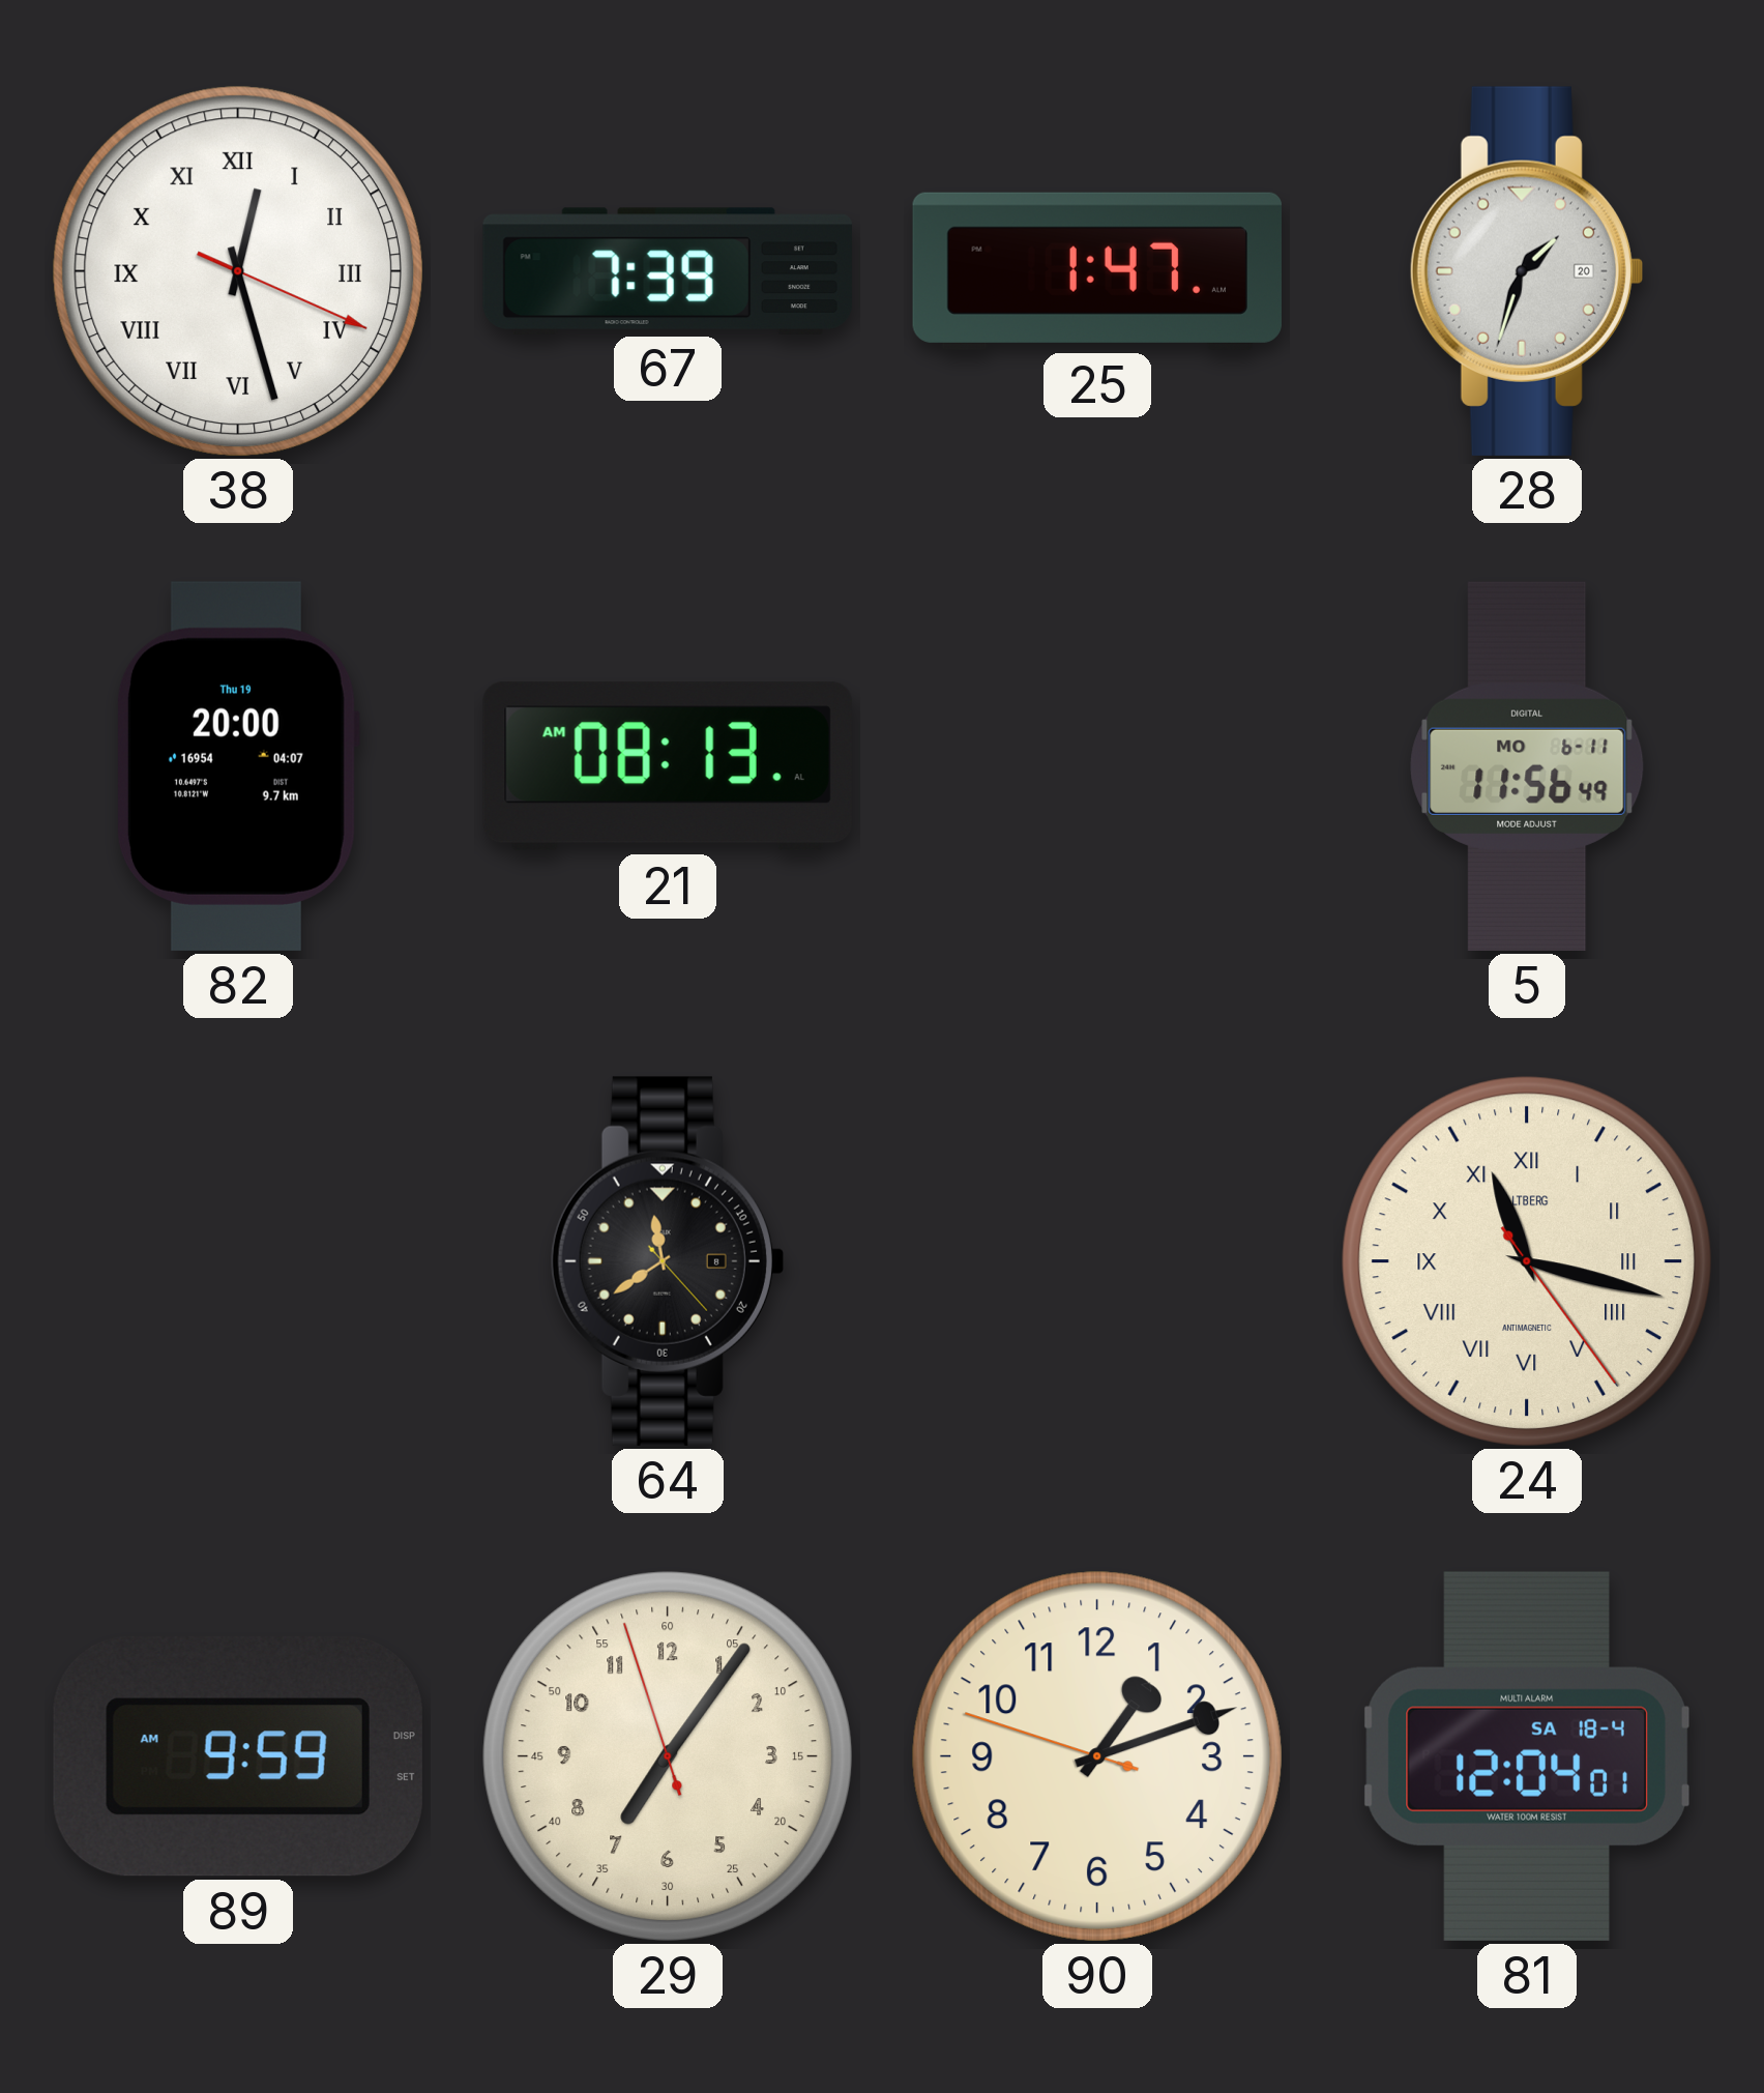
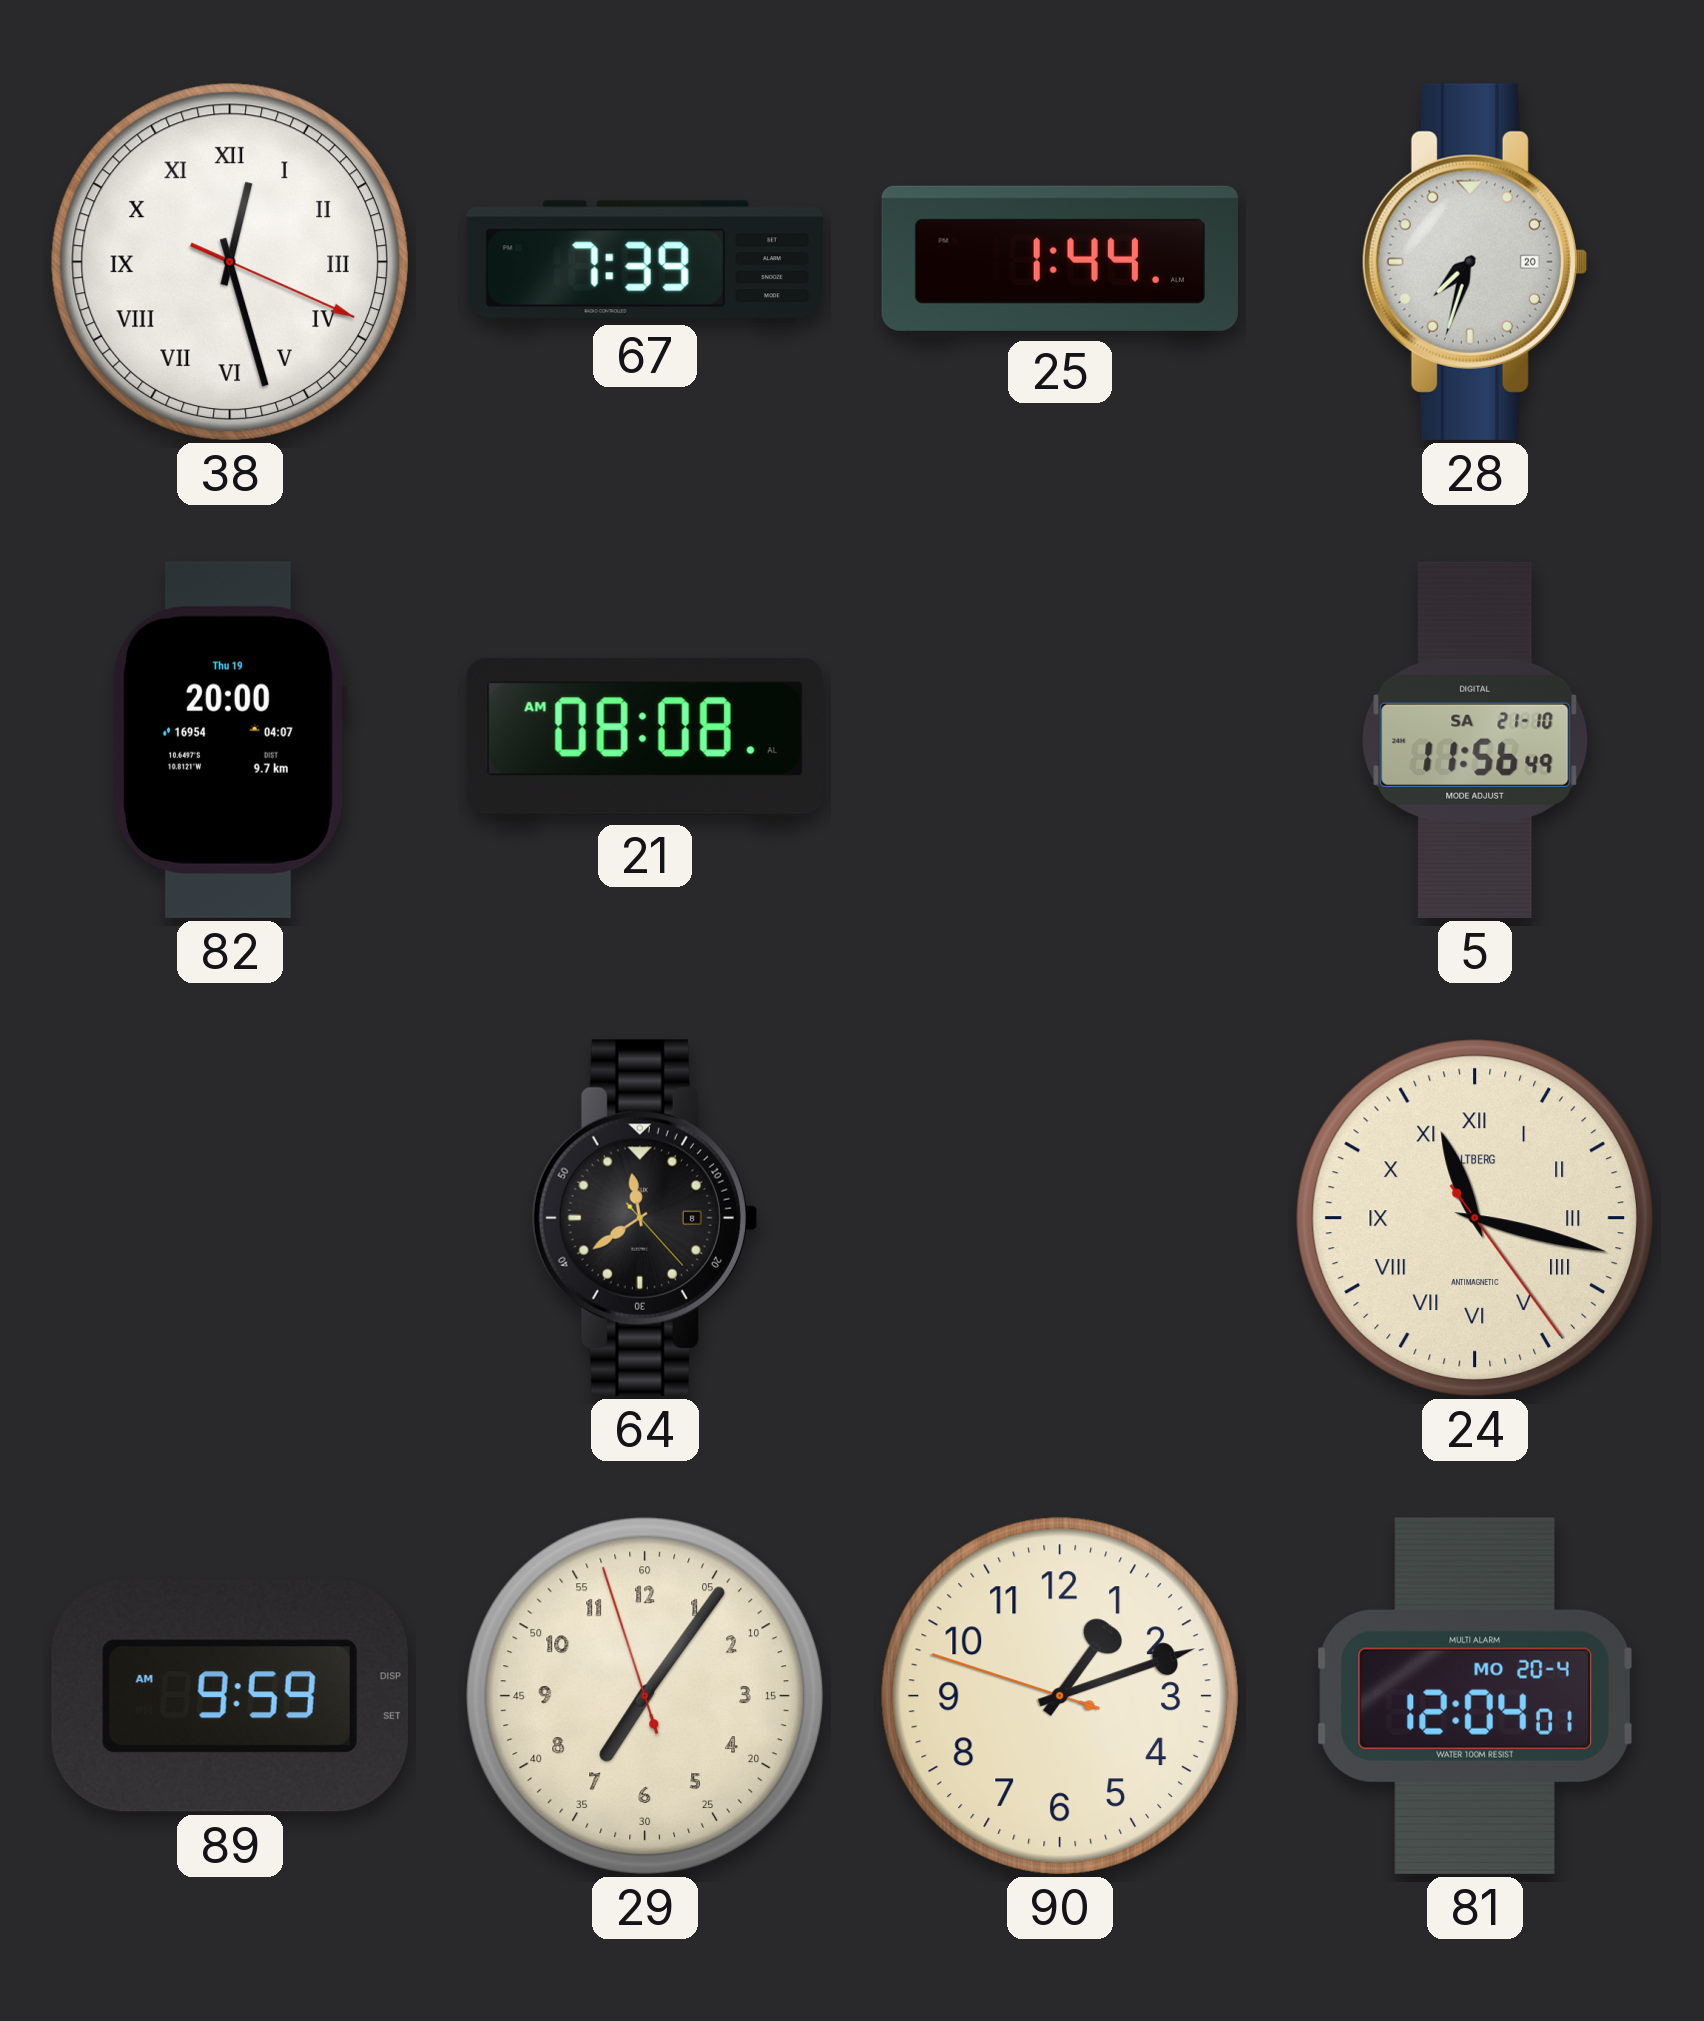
25: 1:47 -> 1:44 (1060, 262)
28: 1:33 -> 7:33 (1474, 262)
21: 08:13 -> 08:08 (645, 740)
5 date: MO 6-11 -> SA 21-10 (1475, 740)
81 date: SA 18-4 -> MO 20-4 (1475, 1696)
